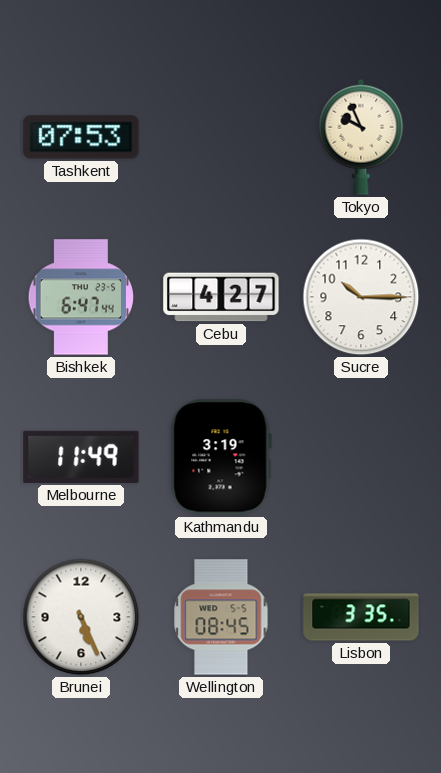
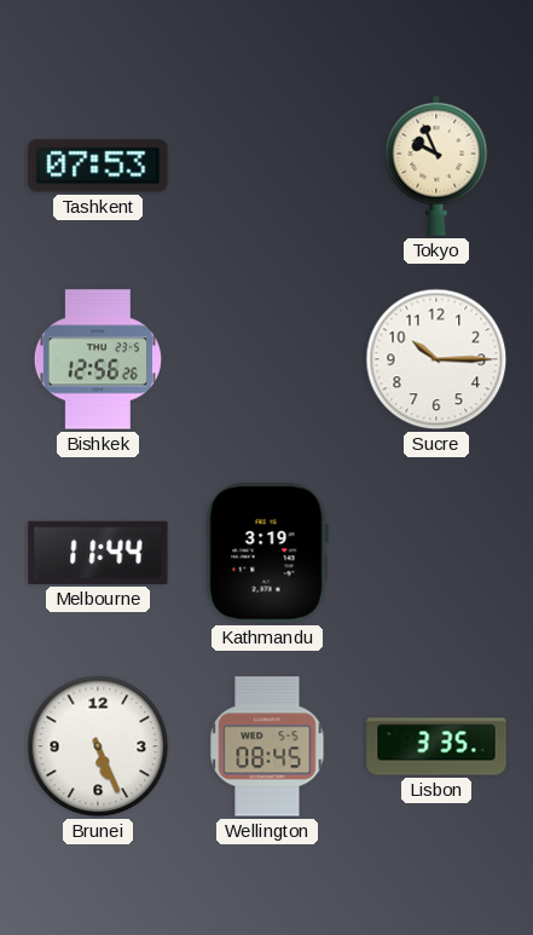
Bishkek: 6:47 -> 12:56 (98, 359)
Cebu: 4:27 -> none (221, 297)
Melbourne: 11:49 -> 11:44 (98, 553)
